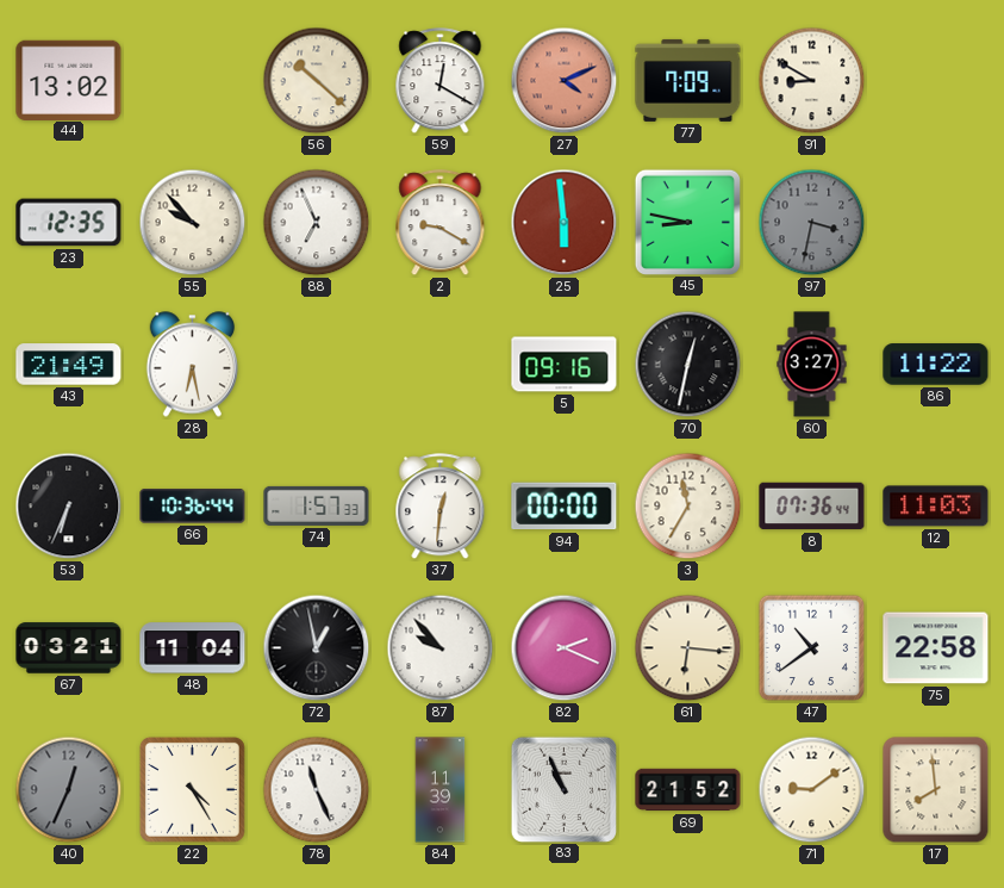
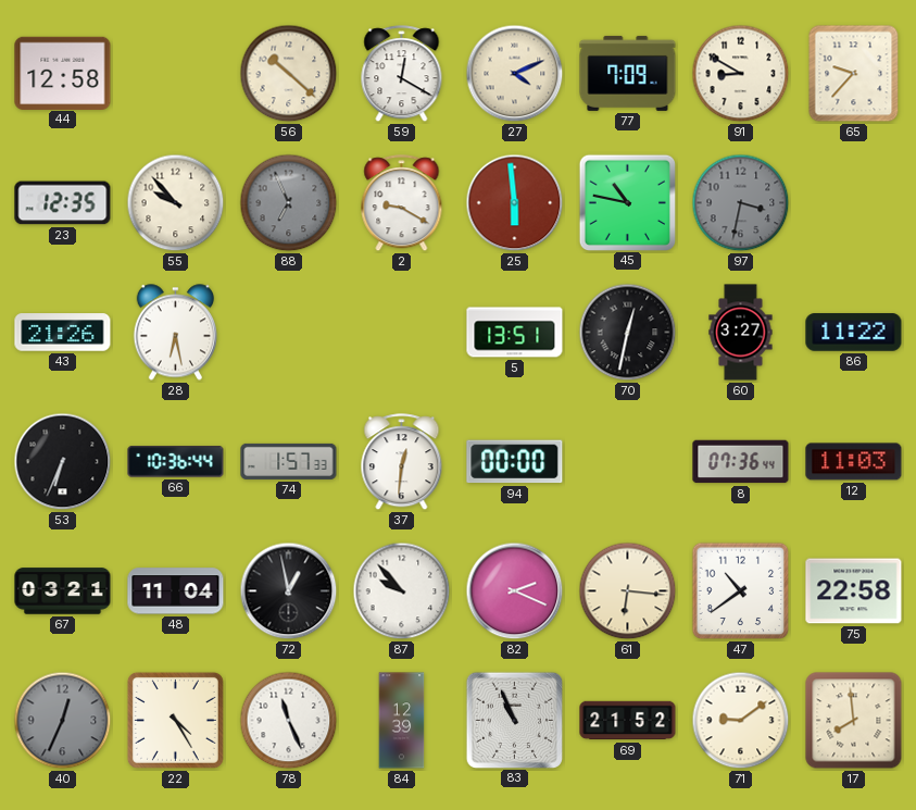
44: 13:02 -> 12:58 (63, 73)
27 dial: salmon -> cream (515, 74)
65: none -> 9:37 (854, 74)
88 dial: white -> grey (289, 203)
45: 8:47 -> 10:47 (627, 202)
43: 21:49 -> 21:26 (63, 333)
5: 09:16 -> 13:51 (515, 333)
3: 11:35 -> none (688, 507)
84: 11:39 -> 12:39 (402, 721)
